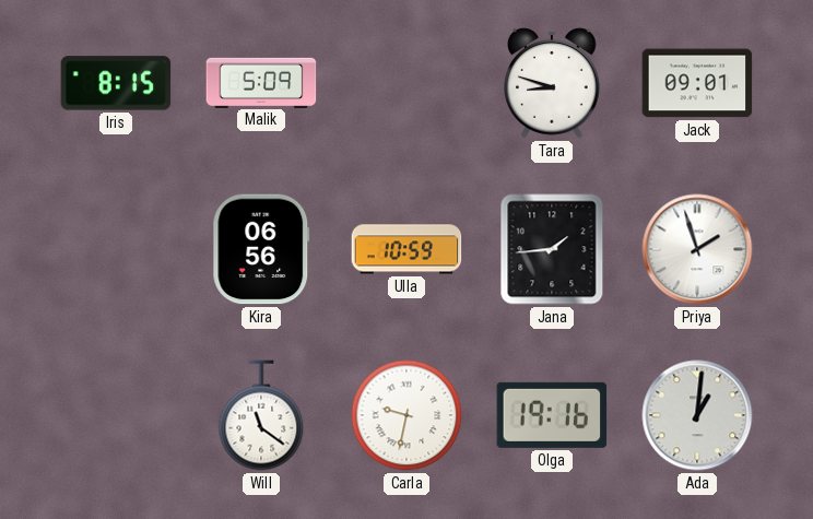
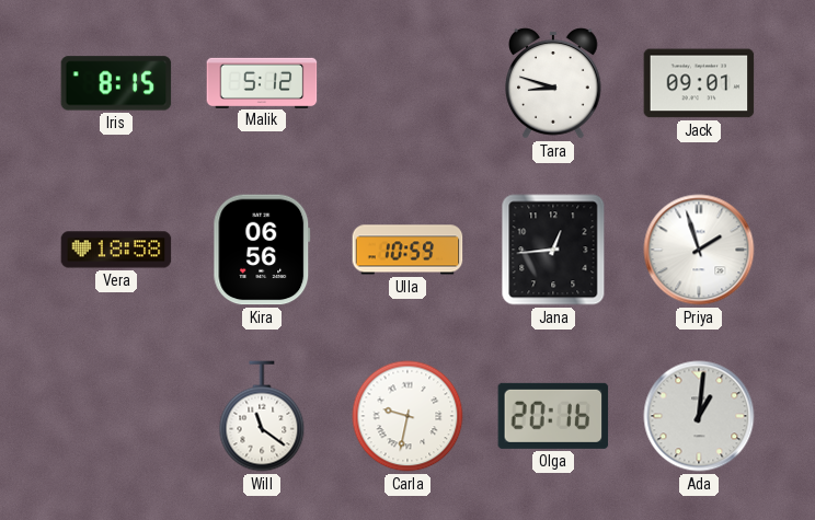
Malik: 5:09 -> 5:12 (262, 82)
Vera: none -> 18:58 (116, 250)
Jana: 1:44 -> 12:44 (553, 250)
Olga: 19:16 -> 20:16 (553, 416)
